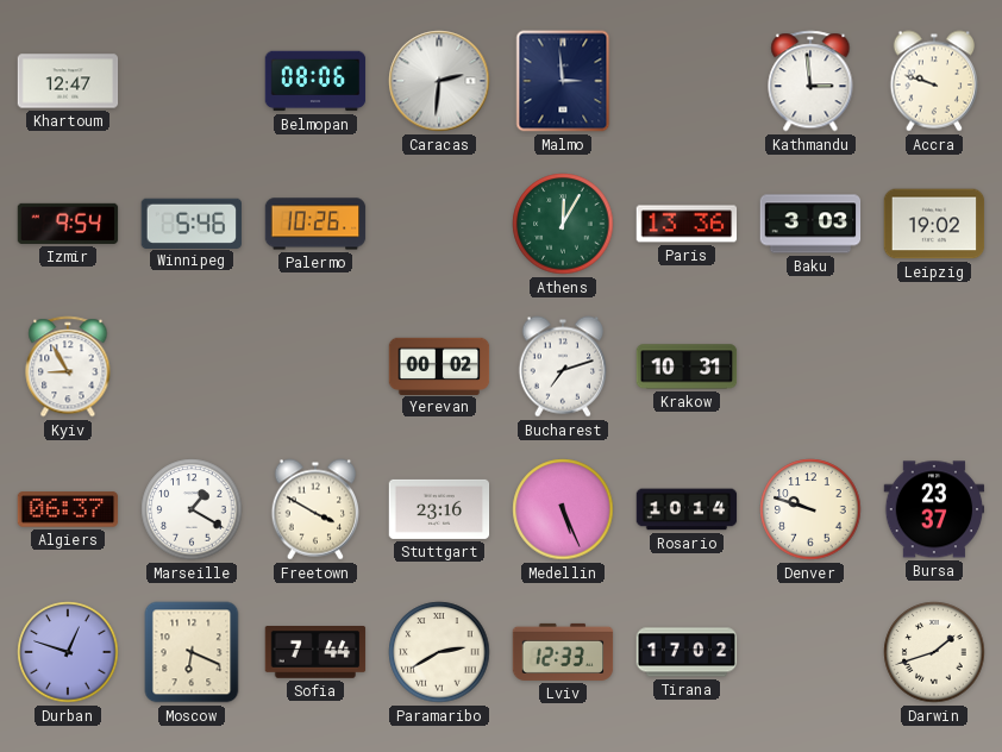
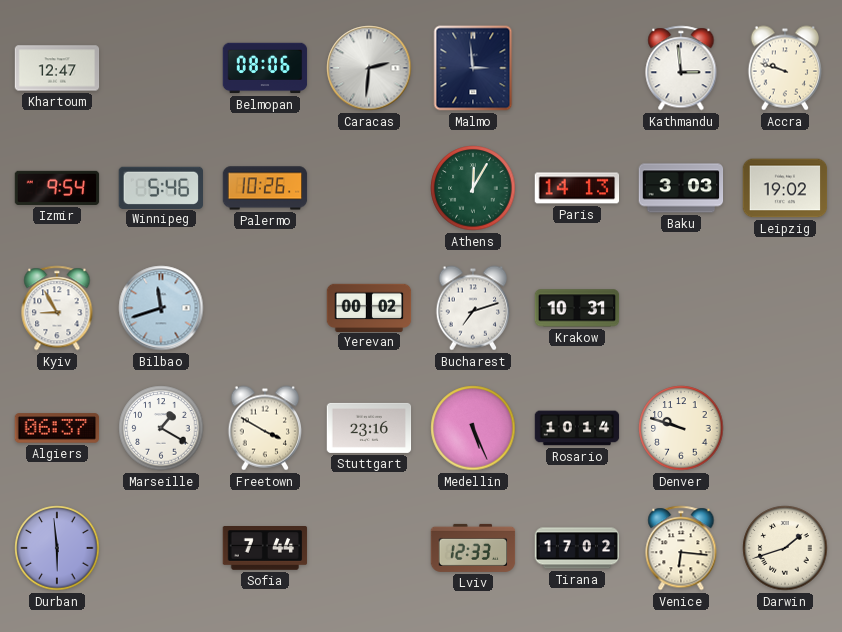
Paris: 13:36 -> 14:13 (577, 188)
Bilbao: none -> 11:42 (161, 308)
Bursa: 23:37 -> none (934, 509)
Durban: 12:48 -> 5:59 (57, 548)
Moscow: 6:19 -> none (192, 652)
Paramaribo: 2:40 -> none (439, 652)
Venice: none -> 6:16 (681, 548)
